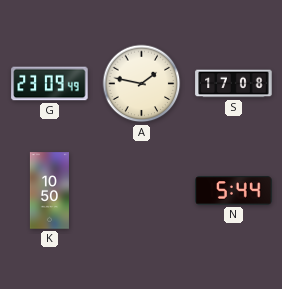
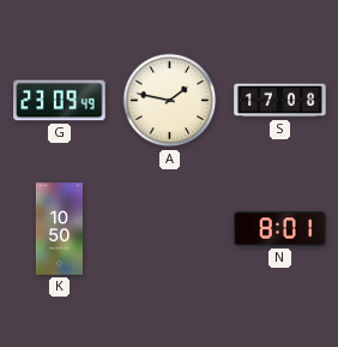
N: 5:44 -> 8:01 (280, 229)
